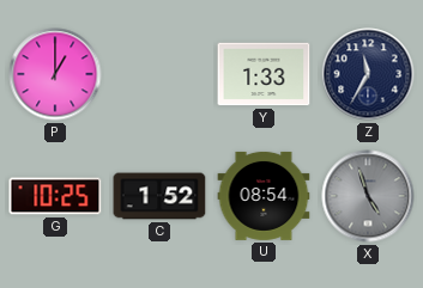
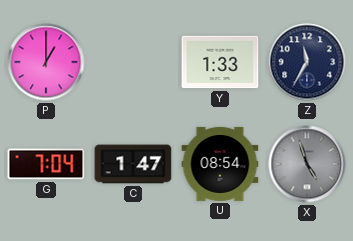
G: 10:25 -> 7:04 (46, 164)
C: 1:52 -> 1:47 (133, 164)
